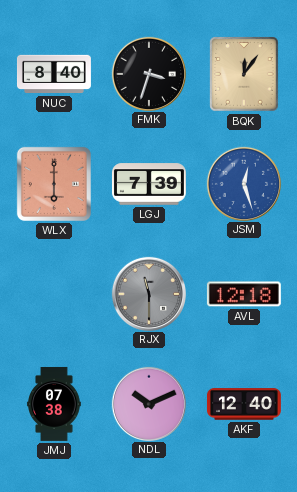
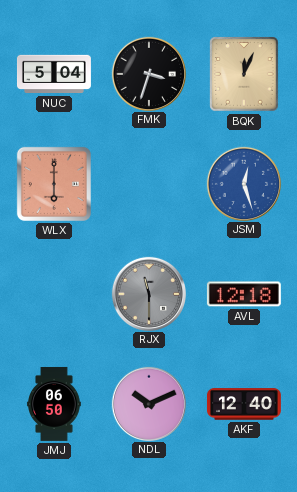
NUC: 8:40 -> 5:04 (54, 74)
BQK: 12:06 -> 12:04 (244, 74)
LGJ: 7:39 -> none (149, 184)
JMJ: 07:38 -> 06:50 (55, 404)
